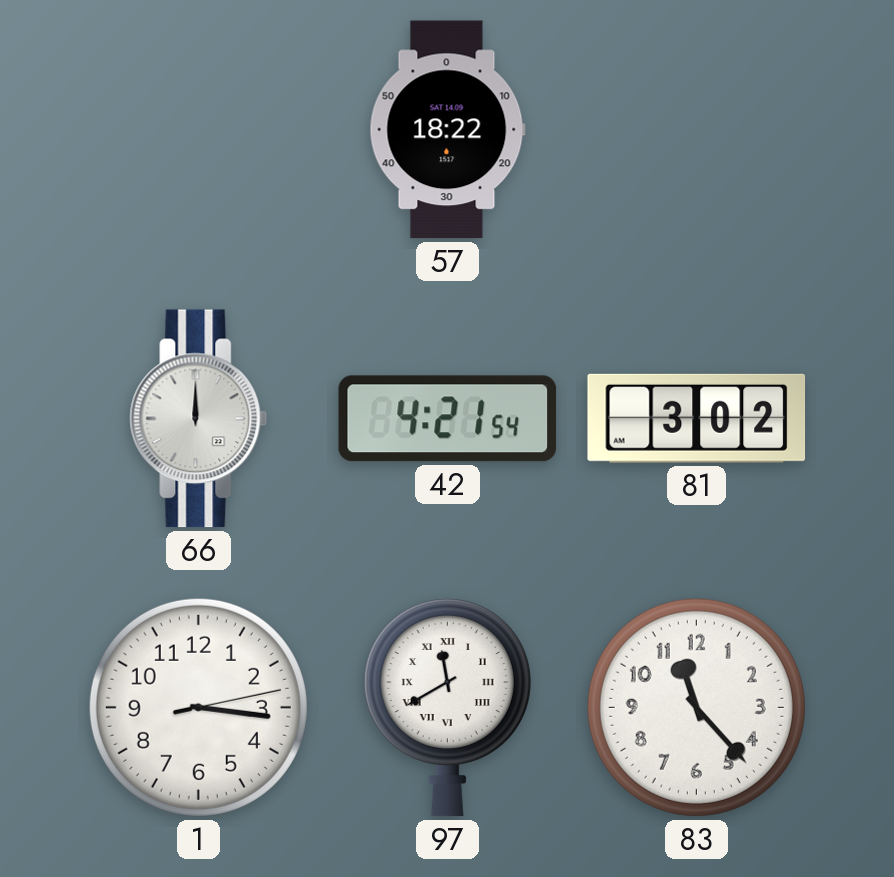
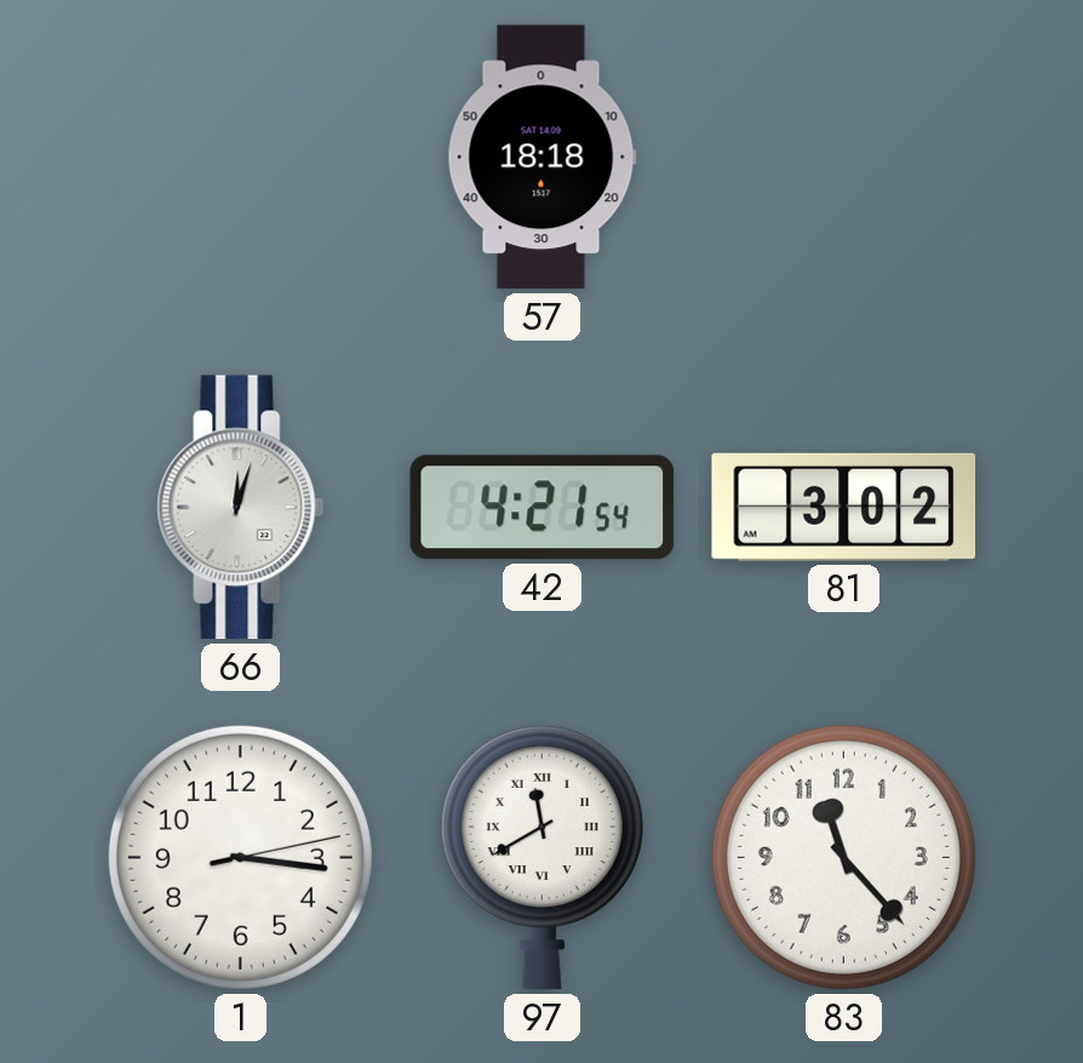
57: 18:22 -> 18:18 (541, 158)
66: 12:00 -> 12:03 (241, 508)
